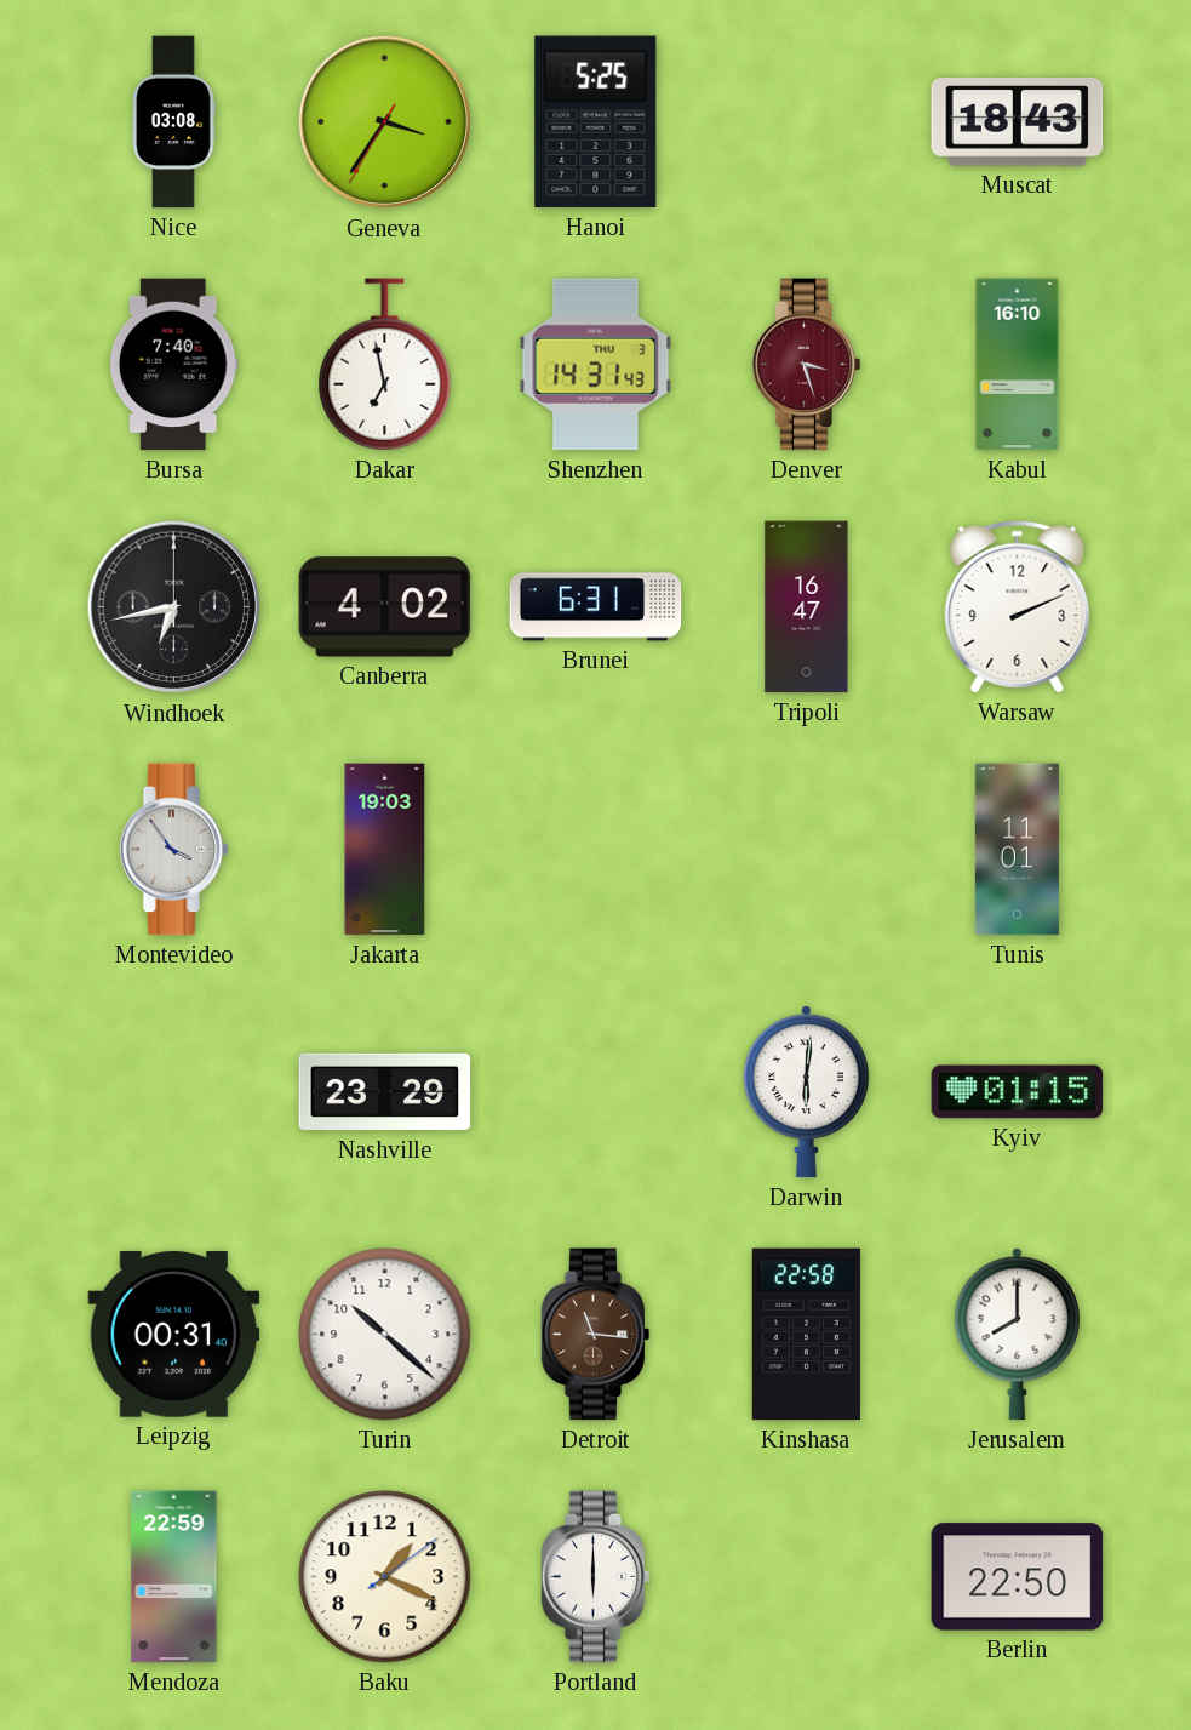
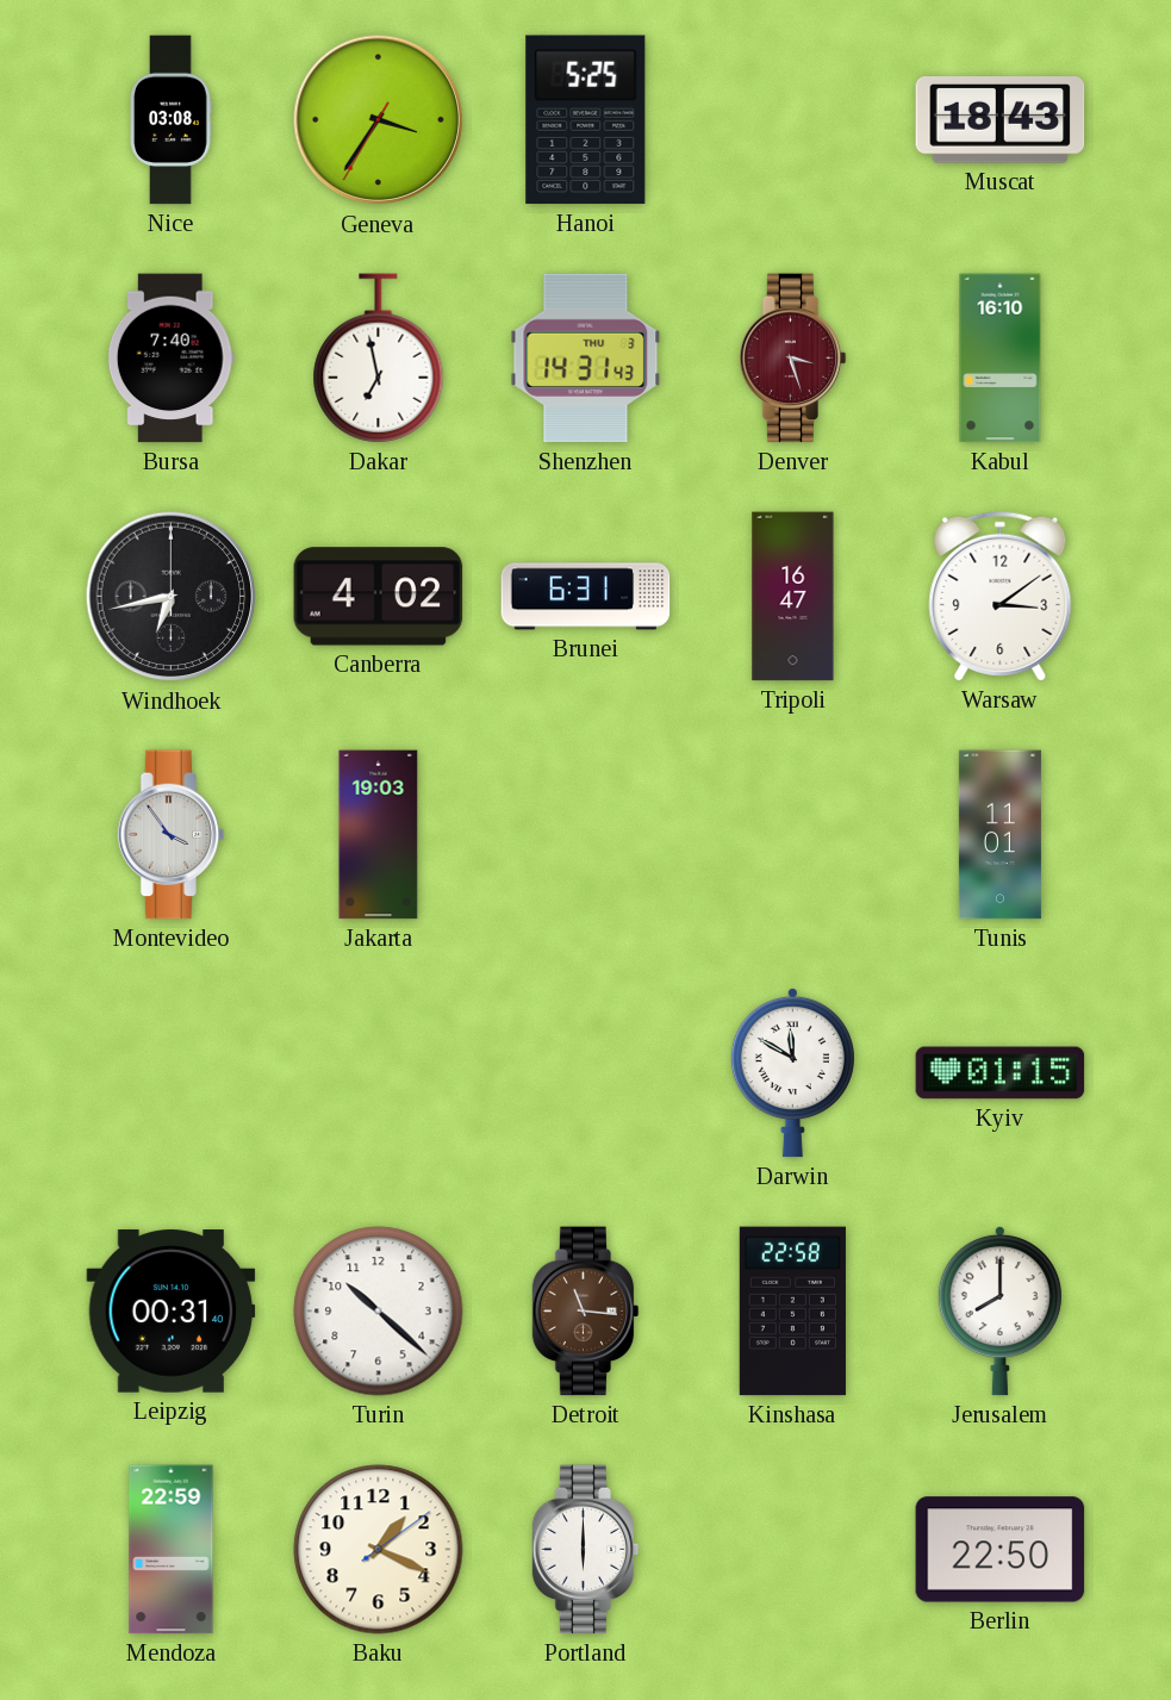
Warsaw: 2:11 -> 3:09 (1001, 596)
Nashville: 23:29 -> none (385, 1092)
Darwin: 6:01 -> 11:50 (792, 1072)
